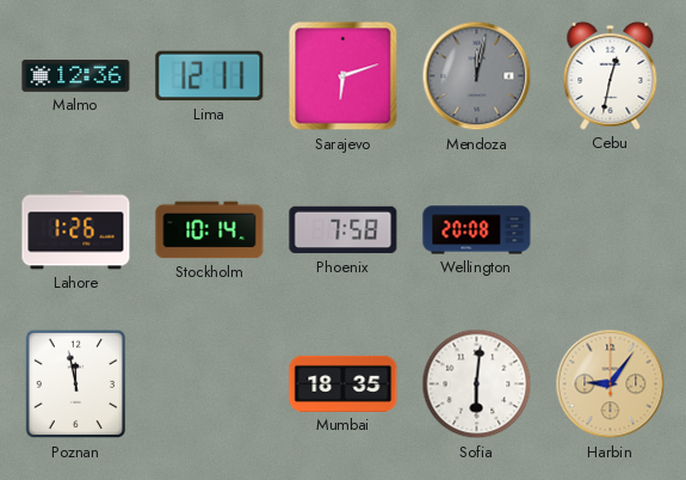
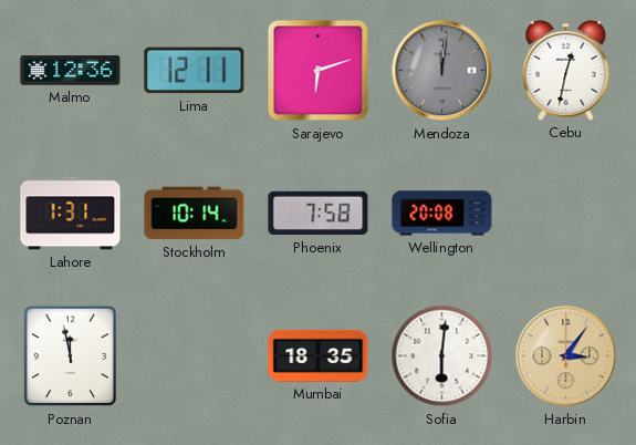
Mendoza: 12:02 -> 12:01 (442, 71)
Lahore: 1:26 -> 1:31 (71, 214)
Harbin: 9:06 -> 3:06 (566, 356)
